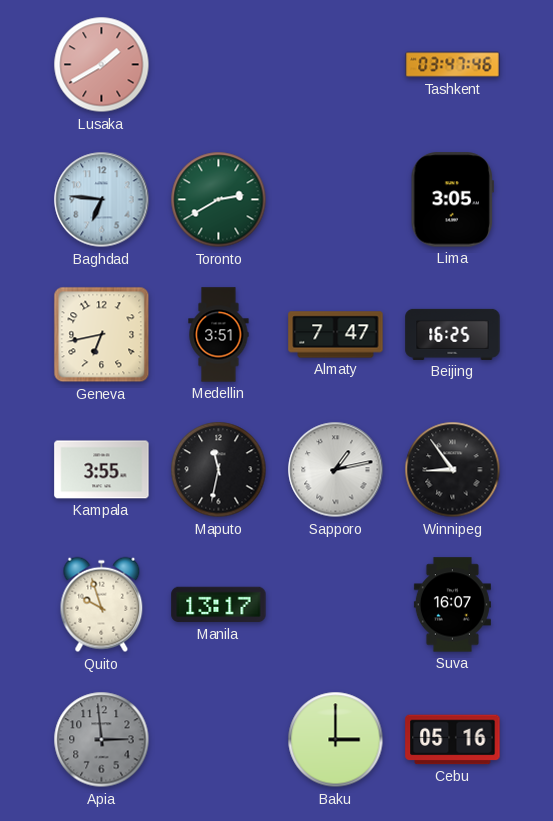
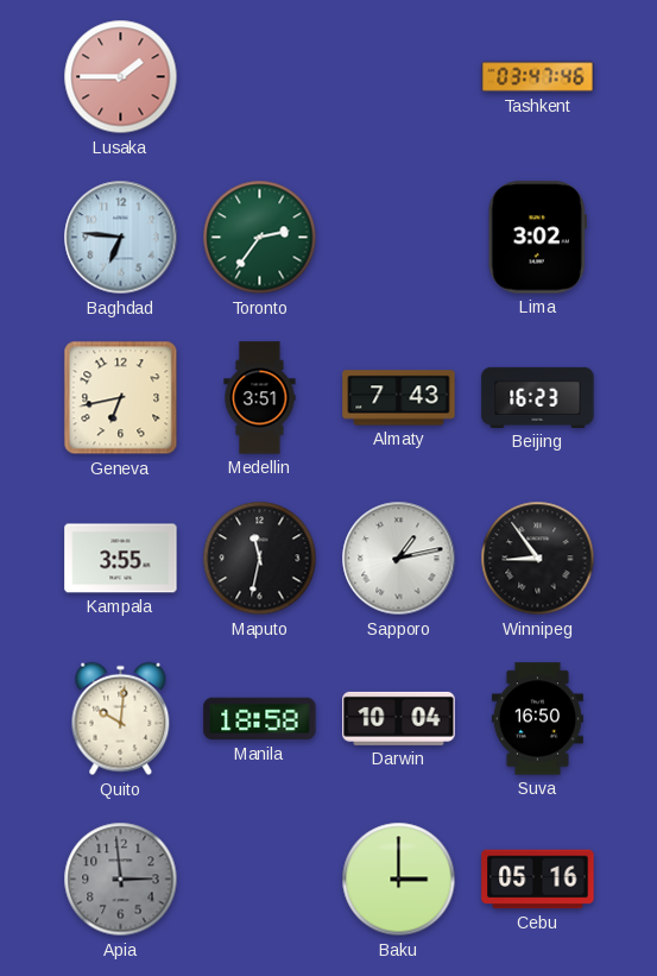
Lusaka: 1:40 -> 1:45 (121, 77)
Toronto: 2:40 -> 2:36 (260, 238)
Lima: 3:05 -> 3:02 (537, 238)
Almaty: 7:47 -> 7:43 (399, 398)
Beijing: 16:25 -> 16:23 (538, 397)
Quito: 9:57 -> 10:01 (121, 719)
Manila: 13:17 -> 18:58 (260, 719)
Darwin: none -> 10:04 (399, 718)
Suva: 16:07 -> 16:50 (537, 719)
